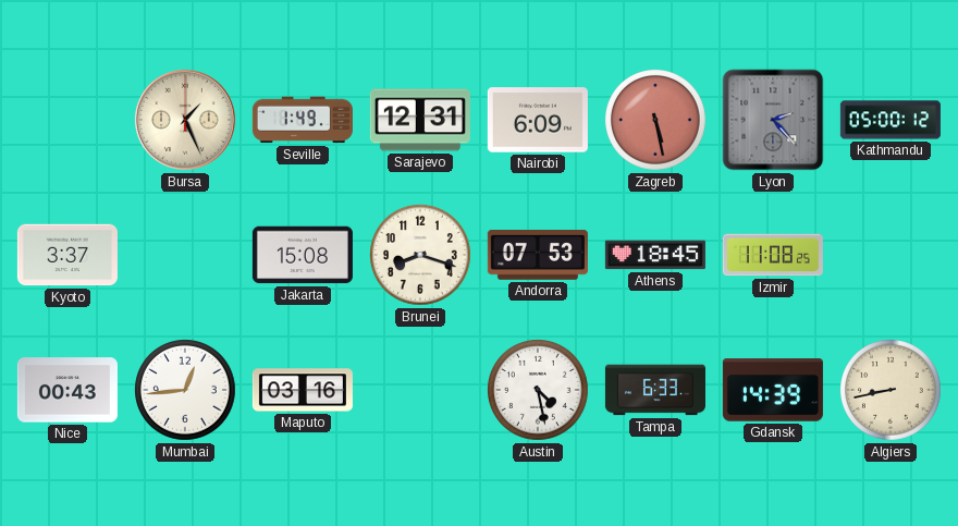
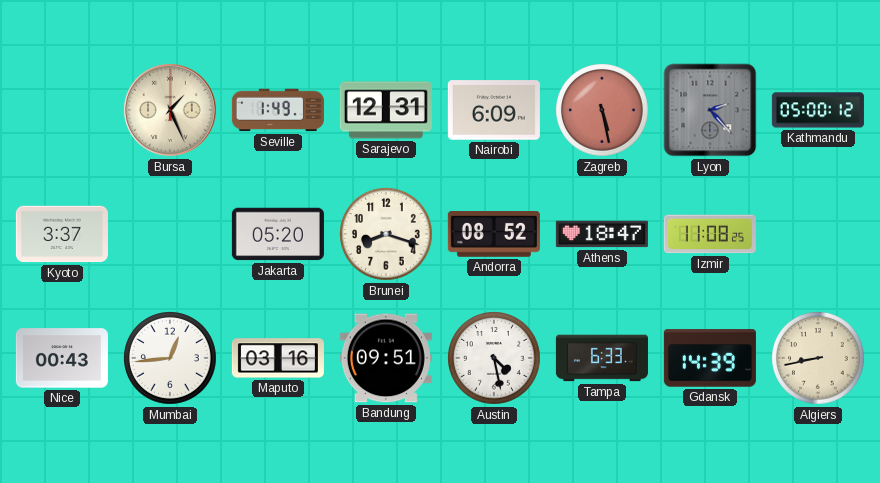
Jakarta: 15:08 -> 05:20 (278, 234)
Andorra: 07:53 -> 08:52 (494, 235)
Athens: 18:45 -> 18:47 (602, 234)
Bandung: none -> 09:51 (386, 358)
